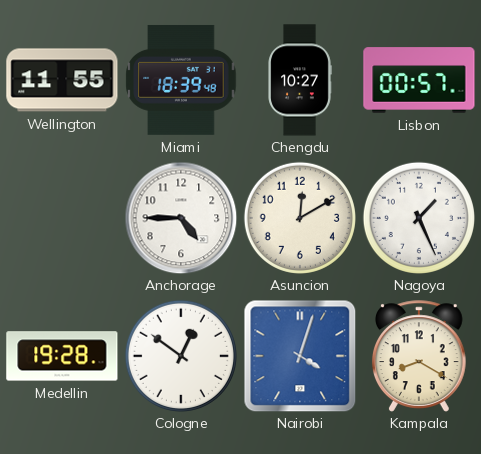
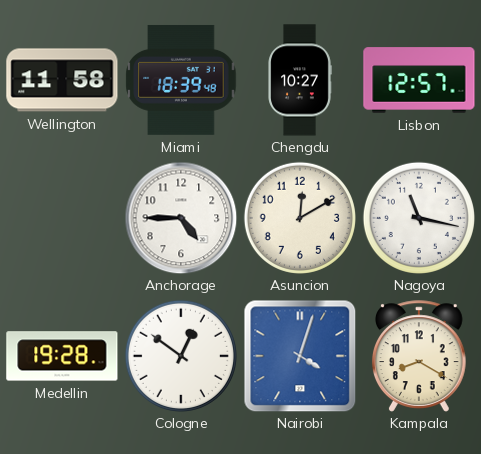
Wellington: 11:55 -> 11:58 (62, 80)
Lisbon: 00:57 -> 12:57 (419, 80)
Nagoya: 1:26 -> 11:17 (419, 218)
